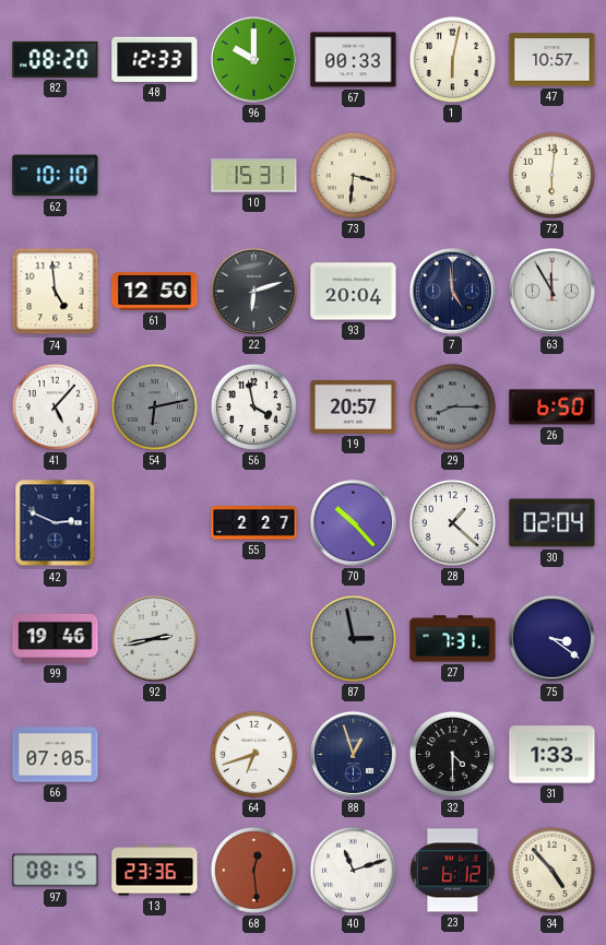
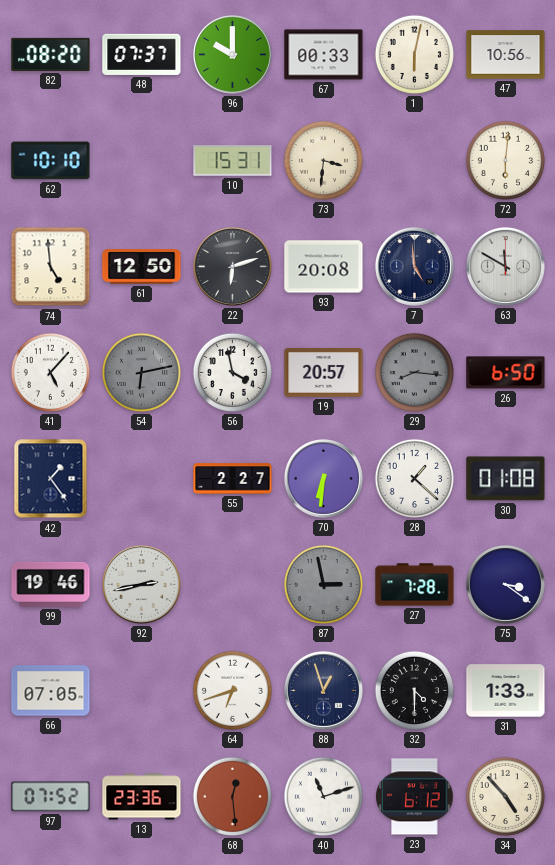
48: 12:33 -> 07:37 (142, 54)
47: 10:57 -> 10:56 (506, 55)
93: 20:04 -> 20:08 (324, 267)
63: 11:55 -> 11:50 (505, 266)
29: 8:15 -> 8:16 (414, 372)
42: 2:49 -> 1:24 (51, 479)
70: 10:23 -> 6:31 (323, 478)
30: 02:04 -> 01:08 (506, 479)
27: 7:31 -> 7:28 (415, 585)
97: 08:15 -> 07:52 (51, 797)
